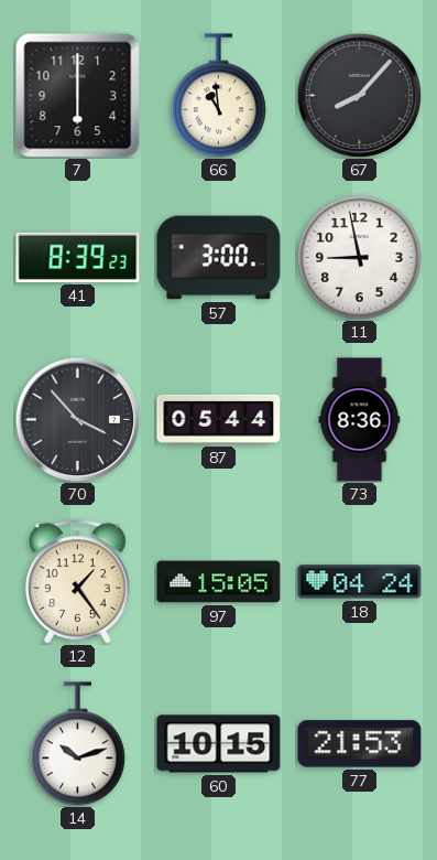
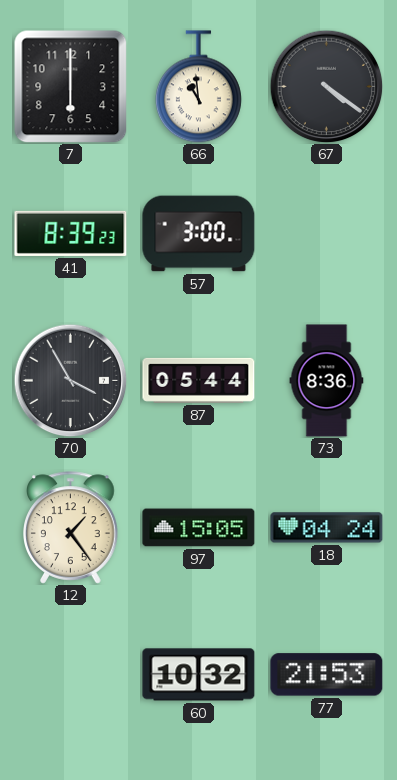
67: 8:07 -> 4:21 (326, 86)
11: 8:58 -> none (359, 257)
70: 3:53 -> 3:55 (70, 380)
14: 10:12 -> none (77, 744)
60: 10:15 -> 10:32 (199, 675)
